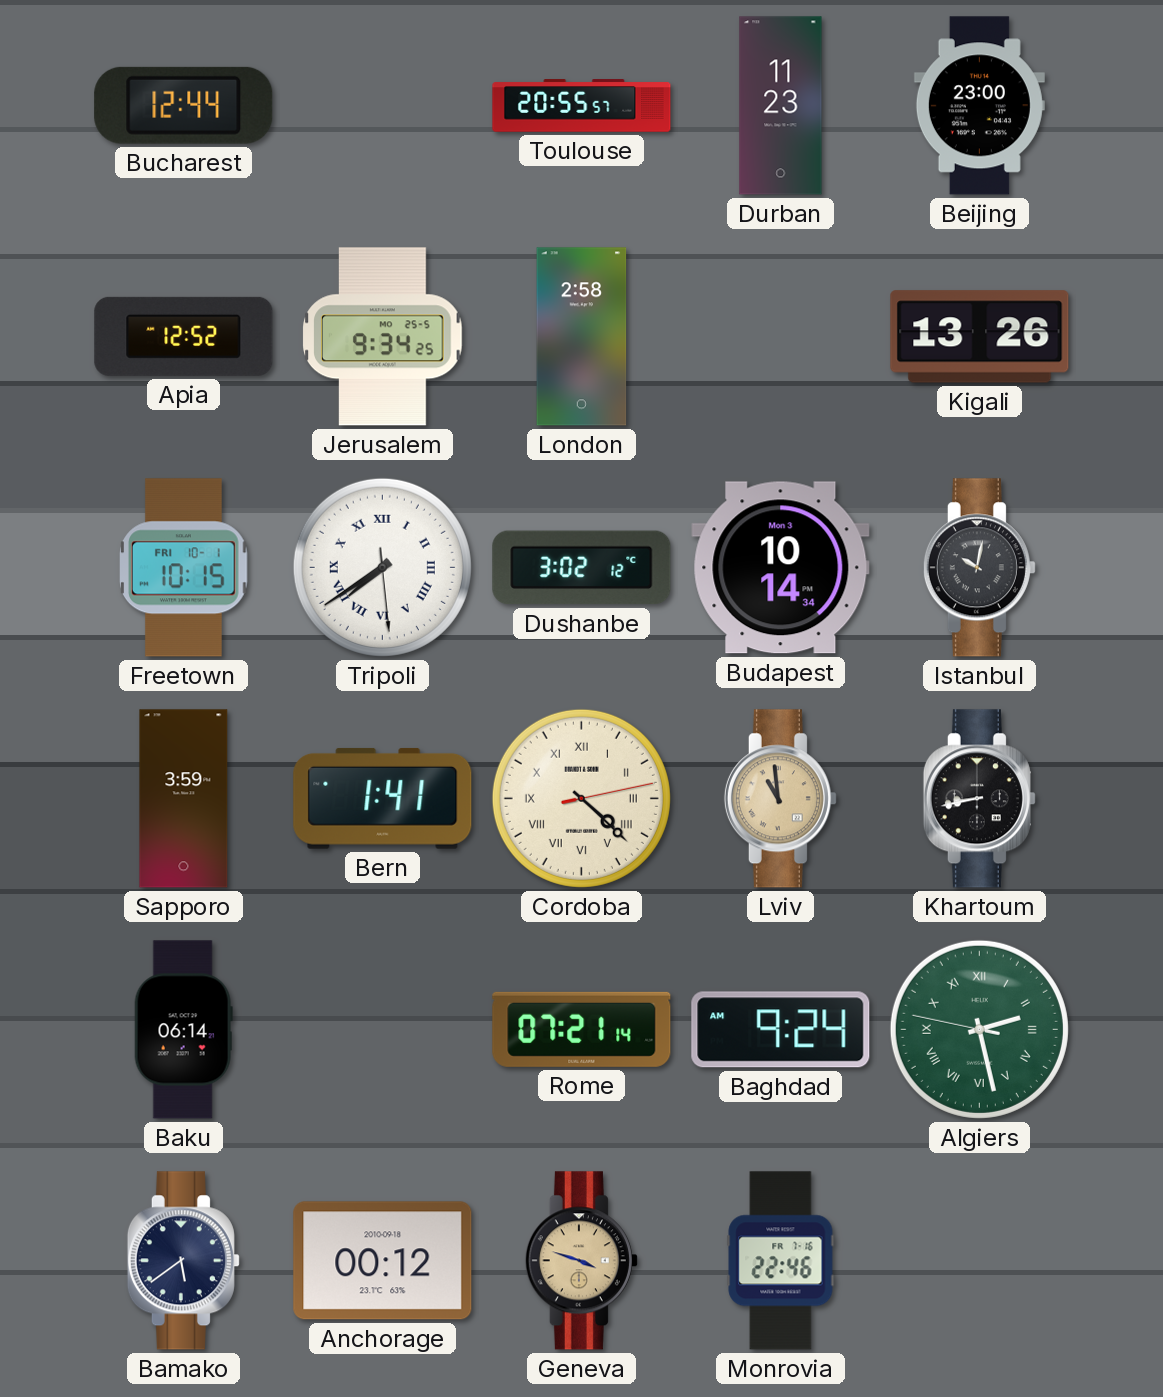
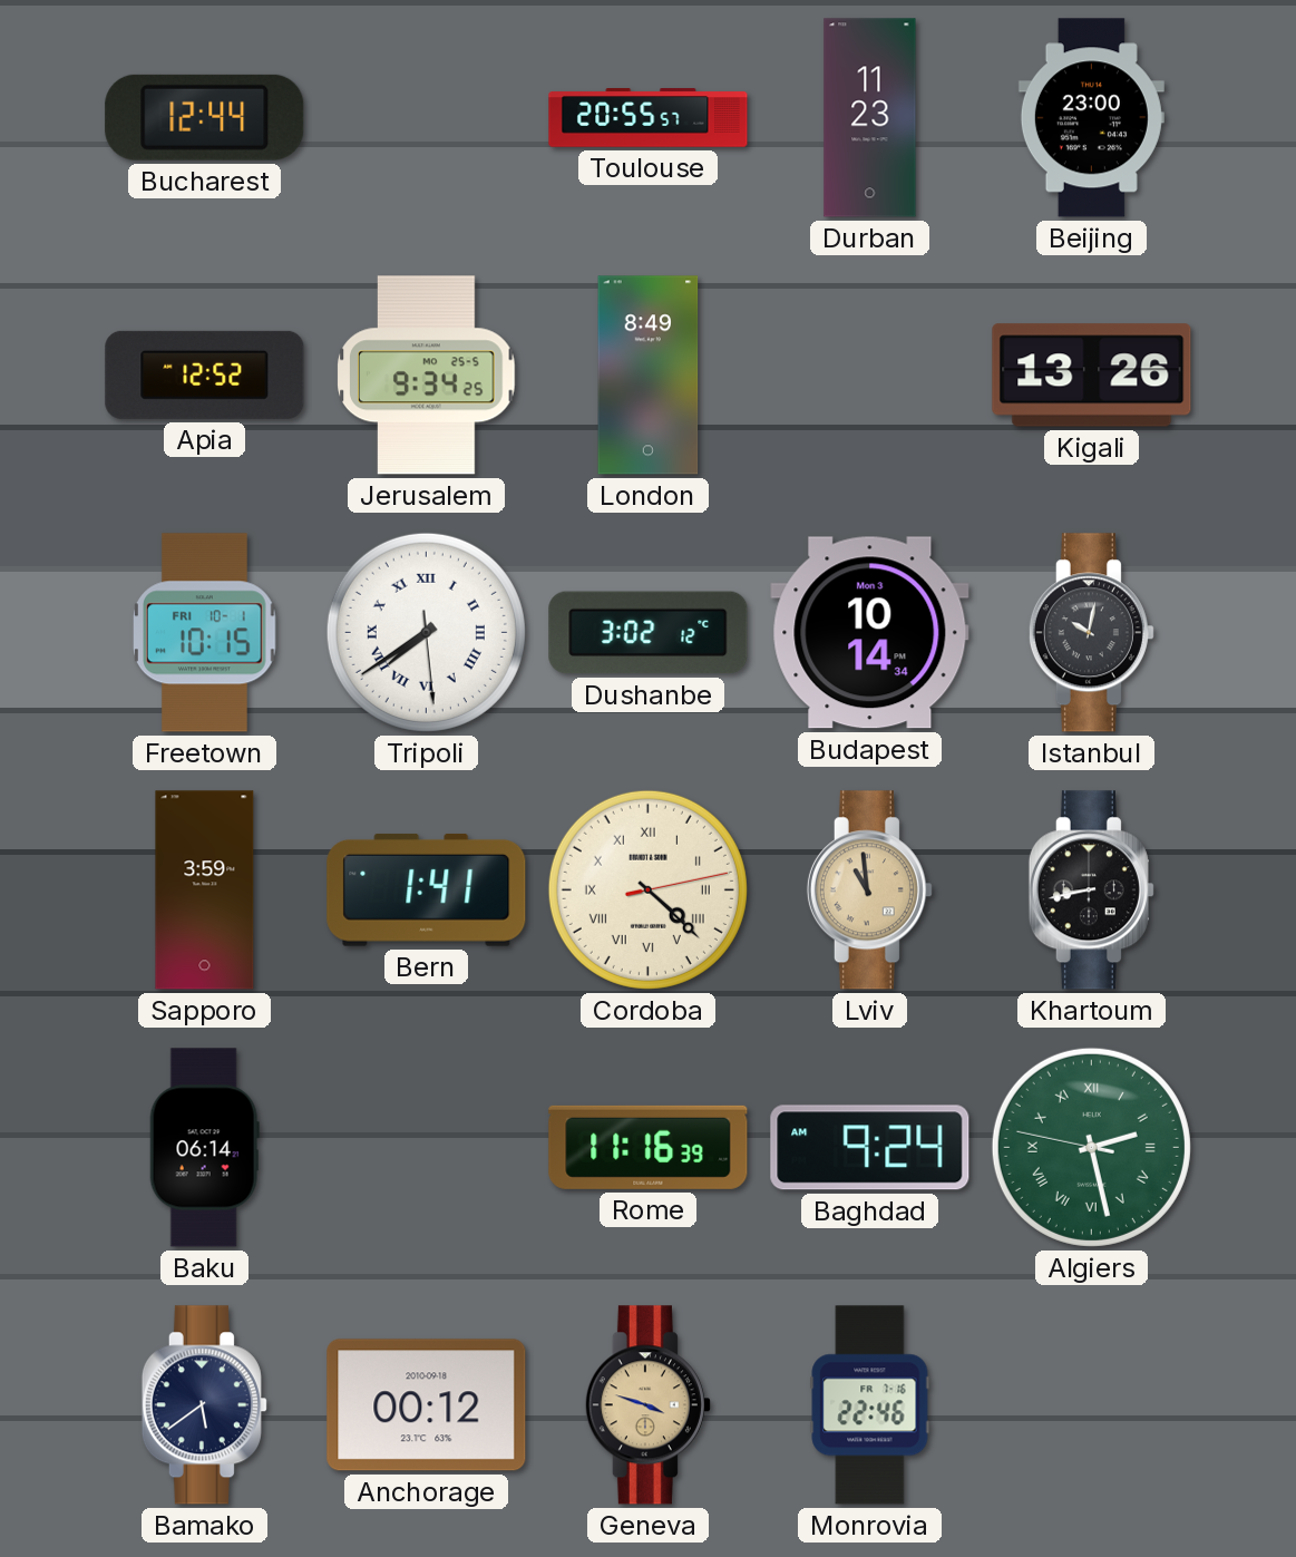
London: 2:58 -> 8:49 (649, 376)
Rome: 07:21 -> 11:16 (649, 1147)
